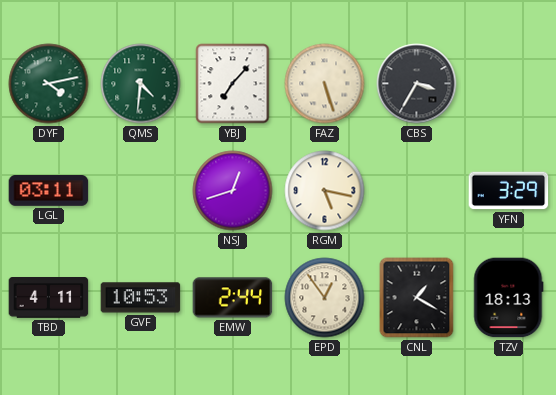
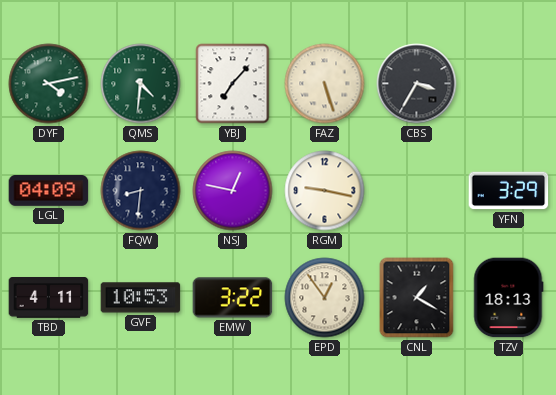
LGL: 03:11 -> 04:09 (49, 191)
FQW: none -> 8:31 (141, 191)
NSJ: 12:42 -> 12:47 (233, 191)
RGM: 5:17 -> 9:17 (325, 191)
EMW: 2:44 -> 3:22 (233, 298)
